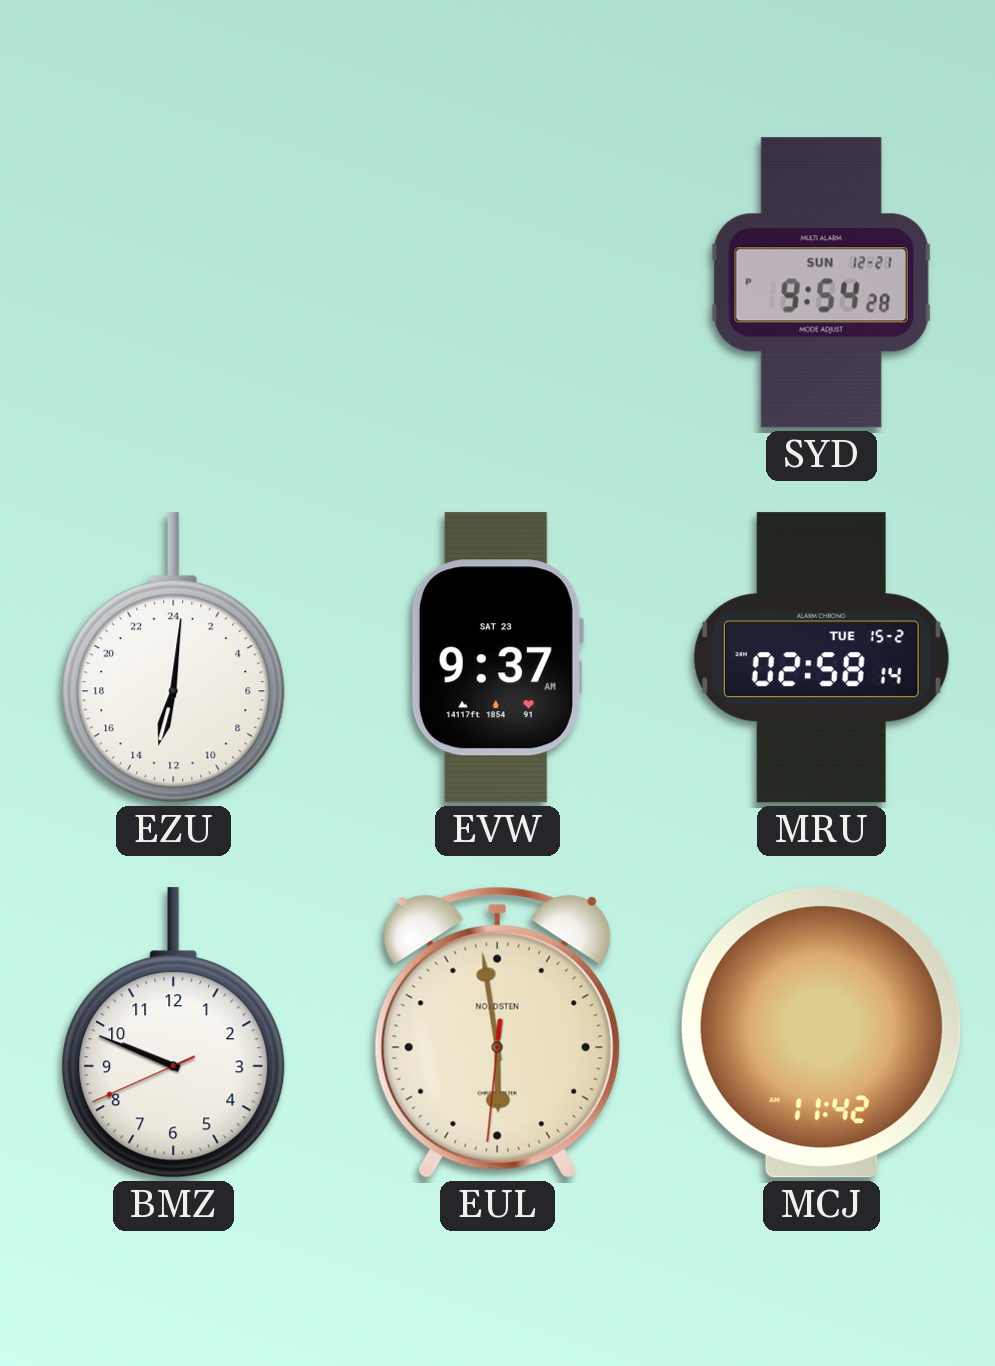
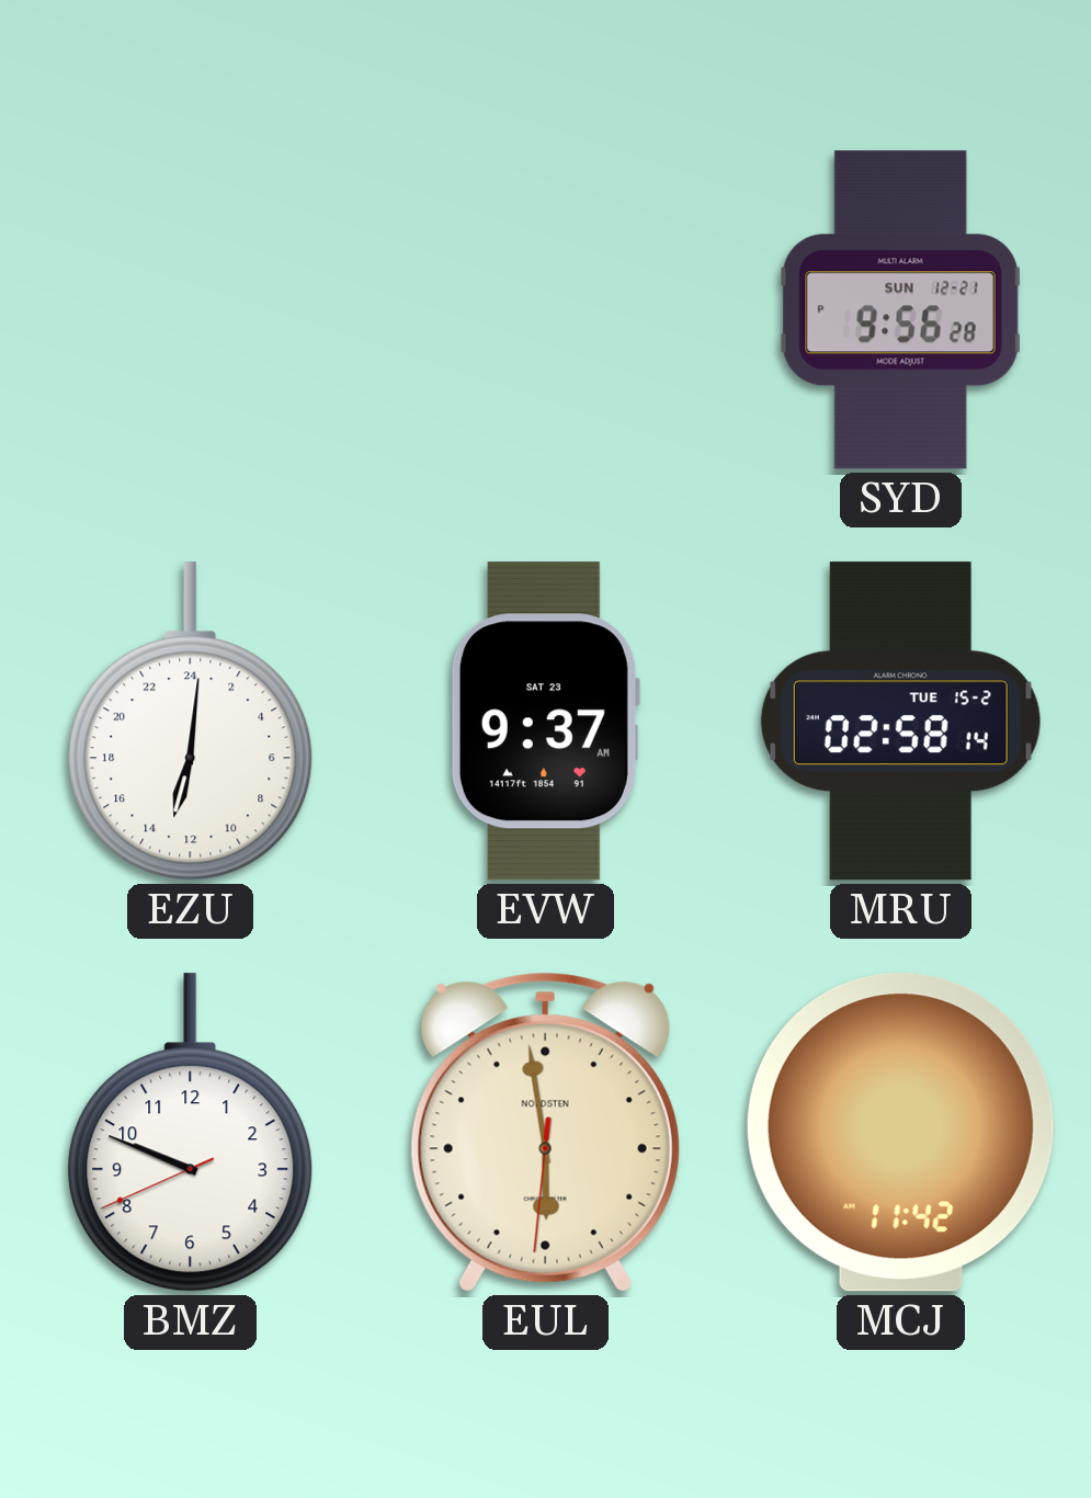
SYD: 9:54 -> 9:56 (900, 310)
